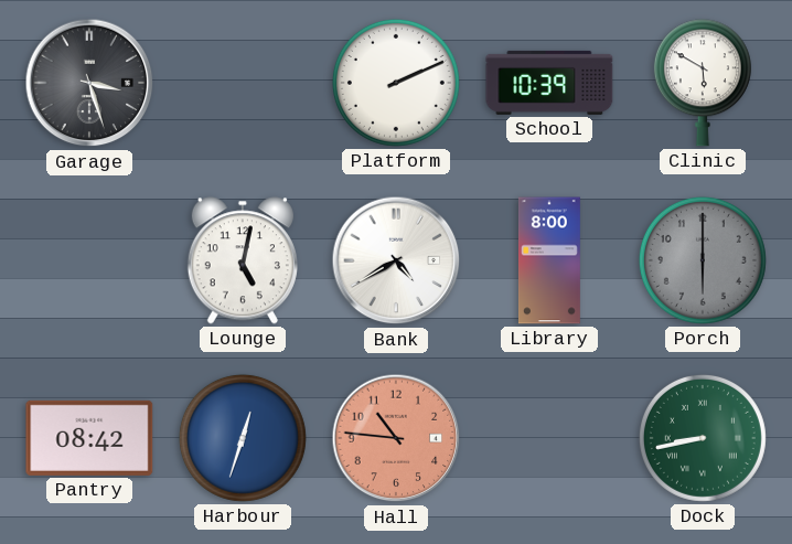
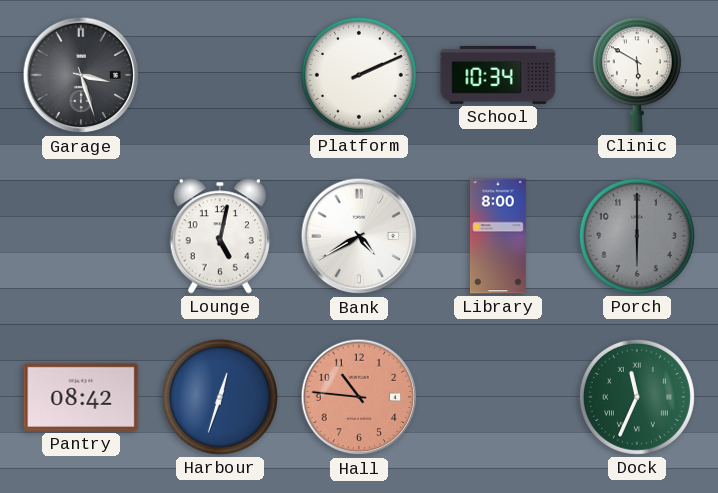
School: 10:39 -> 10:34 (498, 75)
Dock: 8:43 -> 11:34 (637, 397)
